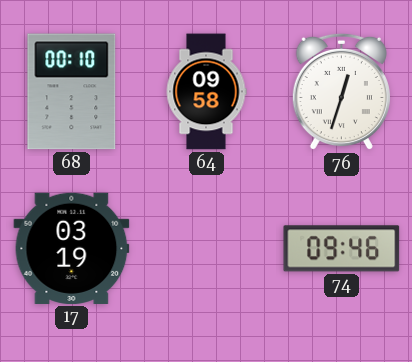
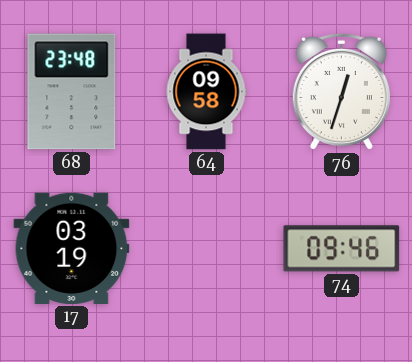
68: 00:10 -> 23:48 (72, 92)
